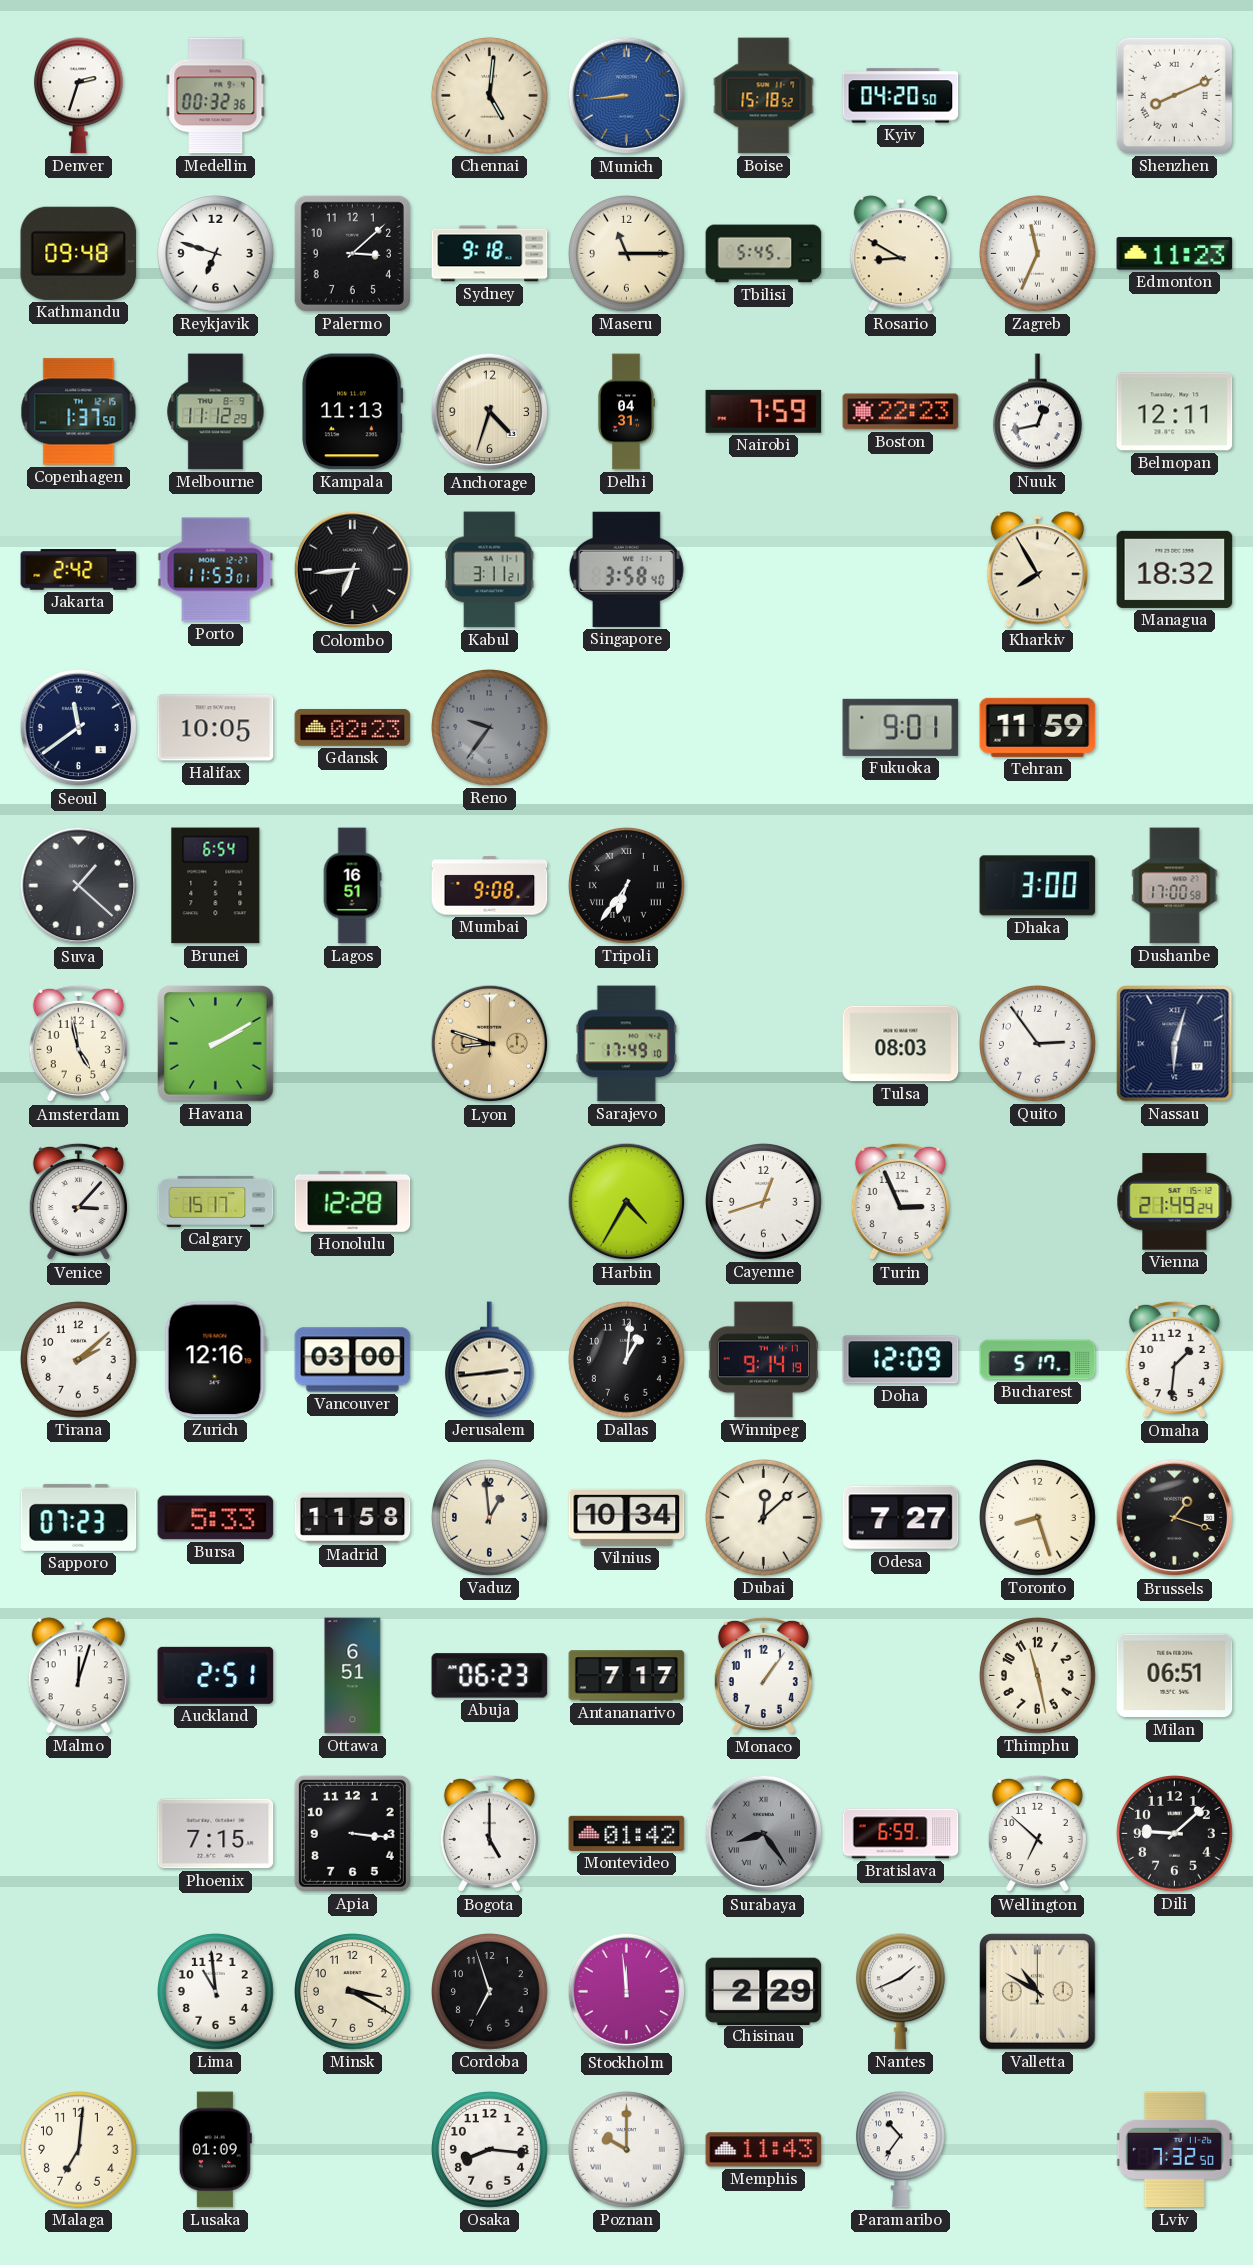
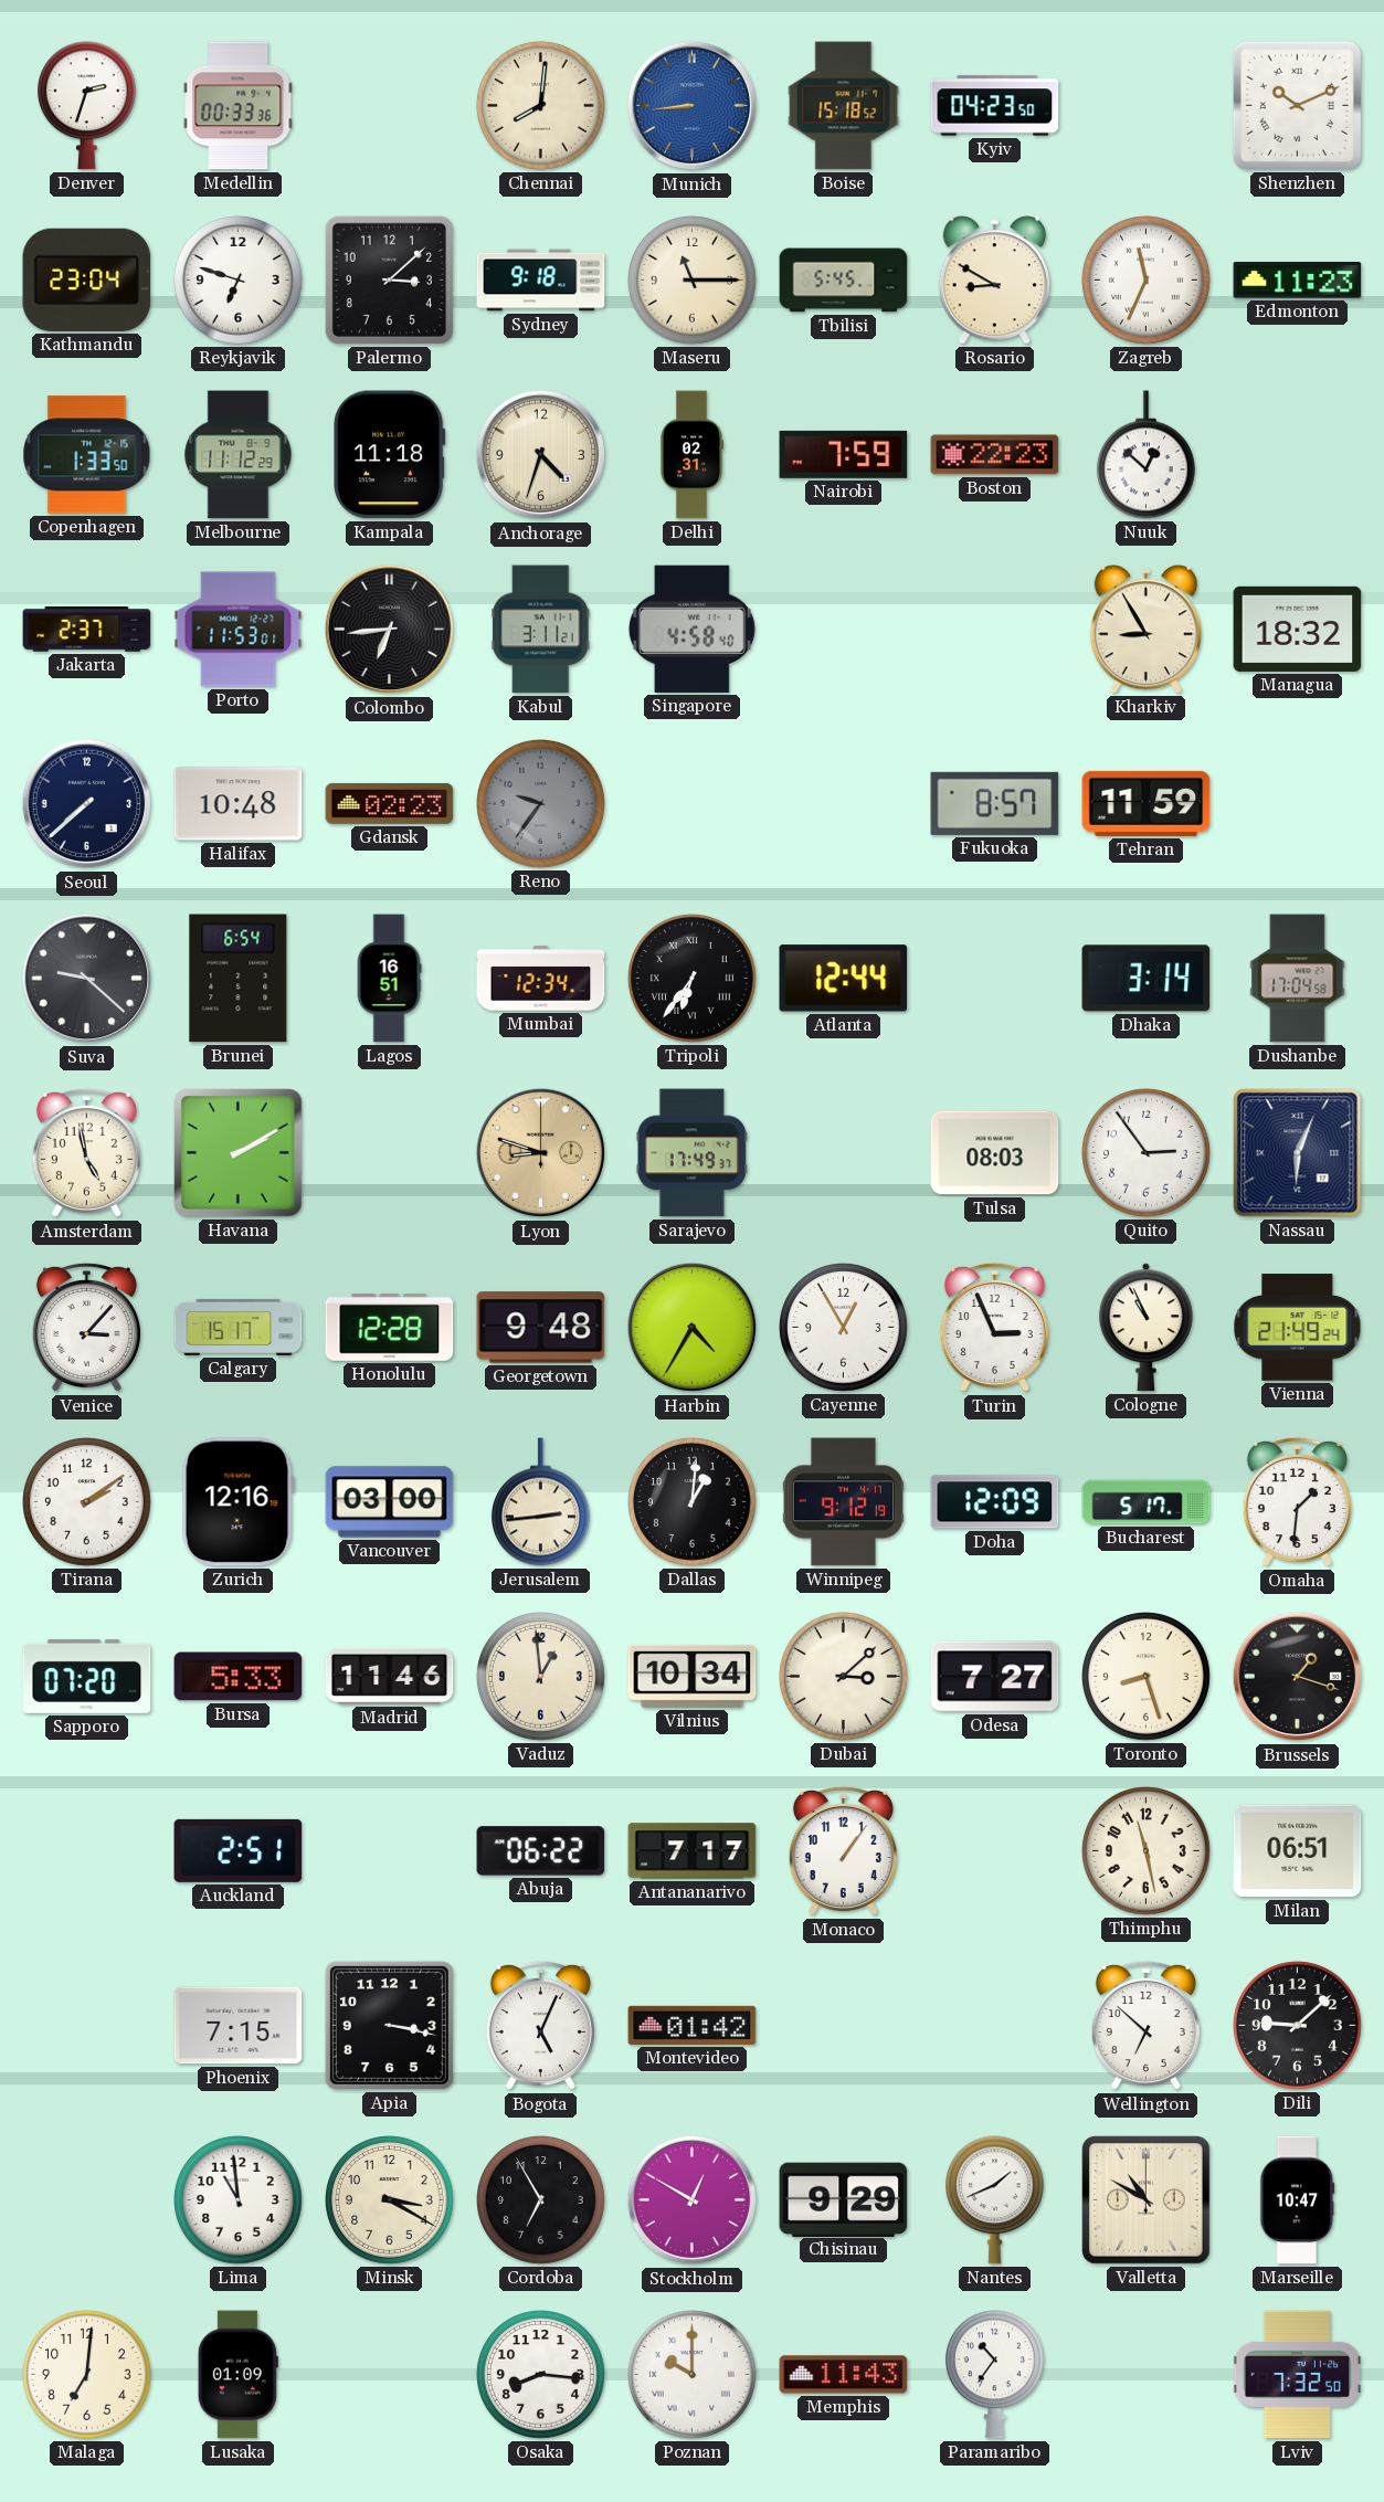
Medellin: 00:32 -> 00:33 (239, 106)
Chennai: 5:01 -> 8:01 (541, 106)
Kyiv: 04:20 -> 04:23 (995, 106)
Shenzhen: 8:11 -> 10:11 (1297, 105)
Kathmandu: 09:48 -> 23:04 (87, 279)
Copenhagen: 1:37 -> 1:33 (87, 455)
Kampala: 11:13 -> 11:18 (390, 455)
Delhi: 04:31 -> 02:31 (690, 455)
Nuuk: 12:43 -> 12:52 (1145, 455)
Belmopan: 12:11 -> none (1175, 412)
Jakarta: 2:42 -> 2:37 (87, 630)
Singapore: 3:58 -> 4:58 (691, 629)
Kharkiv: 7:55 -> 8:55 (1145, 630)
Seoul: 11:39 -> 7:38 (87, 804)
Halifax: 10:05 -> 10:48 (239, 804)
Fukuoka: 9:01 -> 8:57 (995, 803)
Suva: 1:22 -> 9:22 (87, 979)
Mumbai: 9:08 -> 12:34 (541, 979)
Atlanta: none -> 12:44 (844, 979)
Dhaka: 3:00 -> 3:14 (1147, 979)
Dushanbe: 17:00 -> 17:04 (1298, 979)
Sarajevo: 17:49:10 -> 17:49:37 (691, 1153)
Nassau: 6:03 -> 6:04 (1298, 1153)
Georgetown: none -> 9:48 (541, 1328)
Cayenne: 12:42 -> 12:55 (844, 1328)
Cologne: none -> 10:56 (1145, 1328)
Tirana: 2:08 -> 2:09 (87, 1502)
Winnipeg: 9:14 -> 9:12 (843, 1502)
Sapporo: 07:23 -> 07:20 (87, 1676)
Madrid: 11:58 -> 11:46 (390, 1676)
Dubai: 12:08 -> 3:08 (844, 1677)
Malmo: 12:03 -> none (78, 1676)
Ottawa: 6:51 -> none (353, 1676)
Abuja: 06:23 -> 06:22 (541, 1851)
Apia: 3:16 -> 3:17 (389, 2025)
Bogota: 5:00 -> 5:04 (540, 2026)
Surabaya: 8:24 -> none (764, 1834)
Bratislava: 6:59 -> none (901, 1834)
Cordoba: 6:57 -> 6:55 (541, 2200)
Stockholm: 11:59 -> 12:50 (693, 2200)
Chisinau: 2:29 -> 9:29 (844, 2199)
Marseille: none -> 10:47 (1298, 2200)
